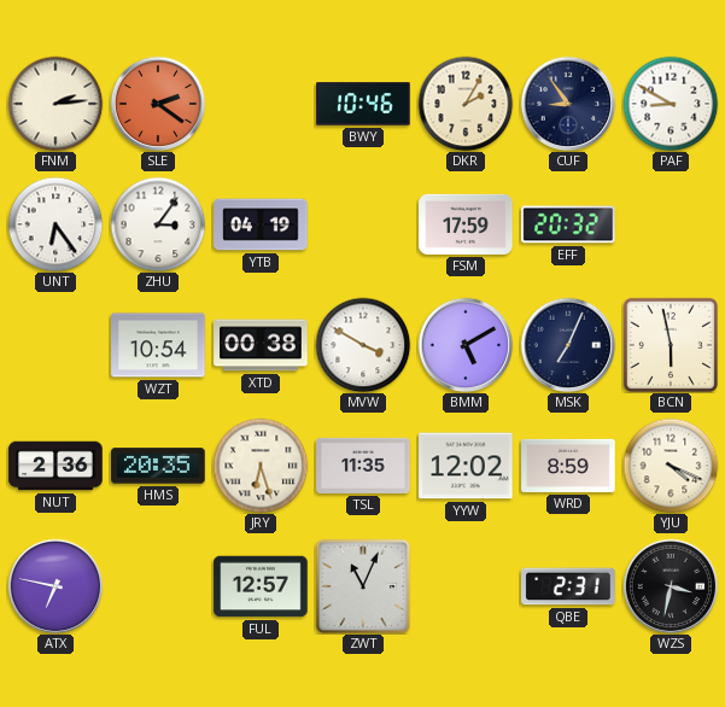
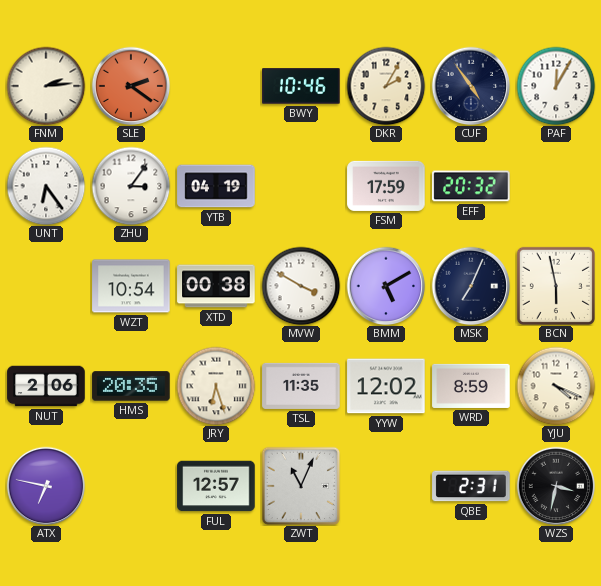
CUF: 8:54 -> 4:54 (471, 86)
PAF: 8:50 -> 12:05 (556, 86)
NUT: 2:36 -> 2:06 (46, 386)
